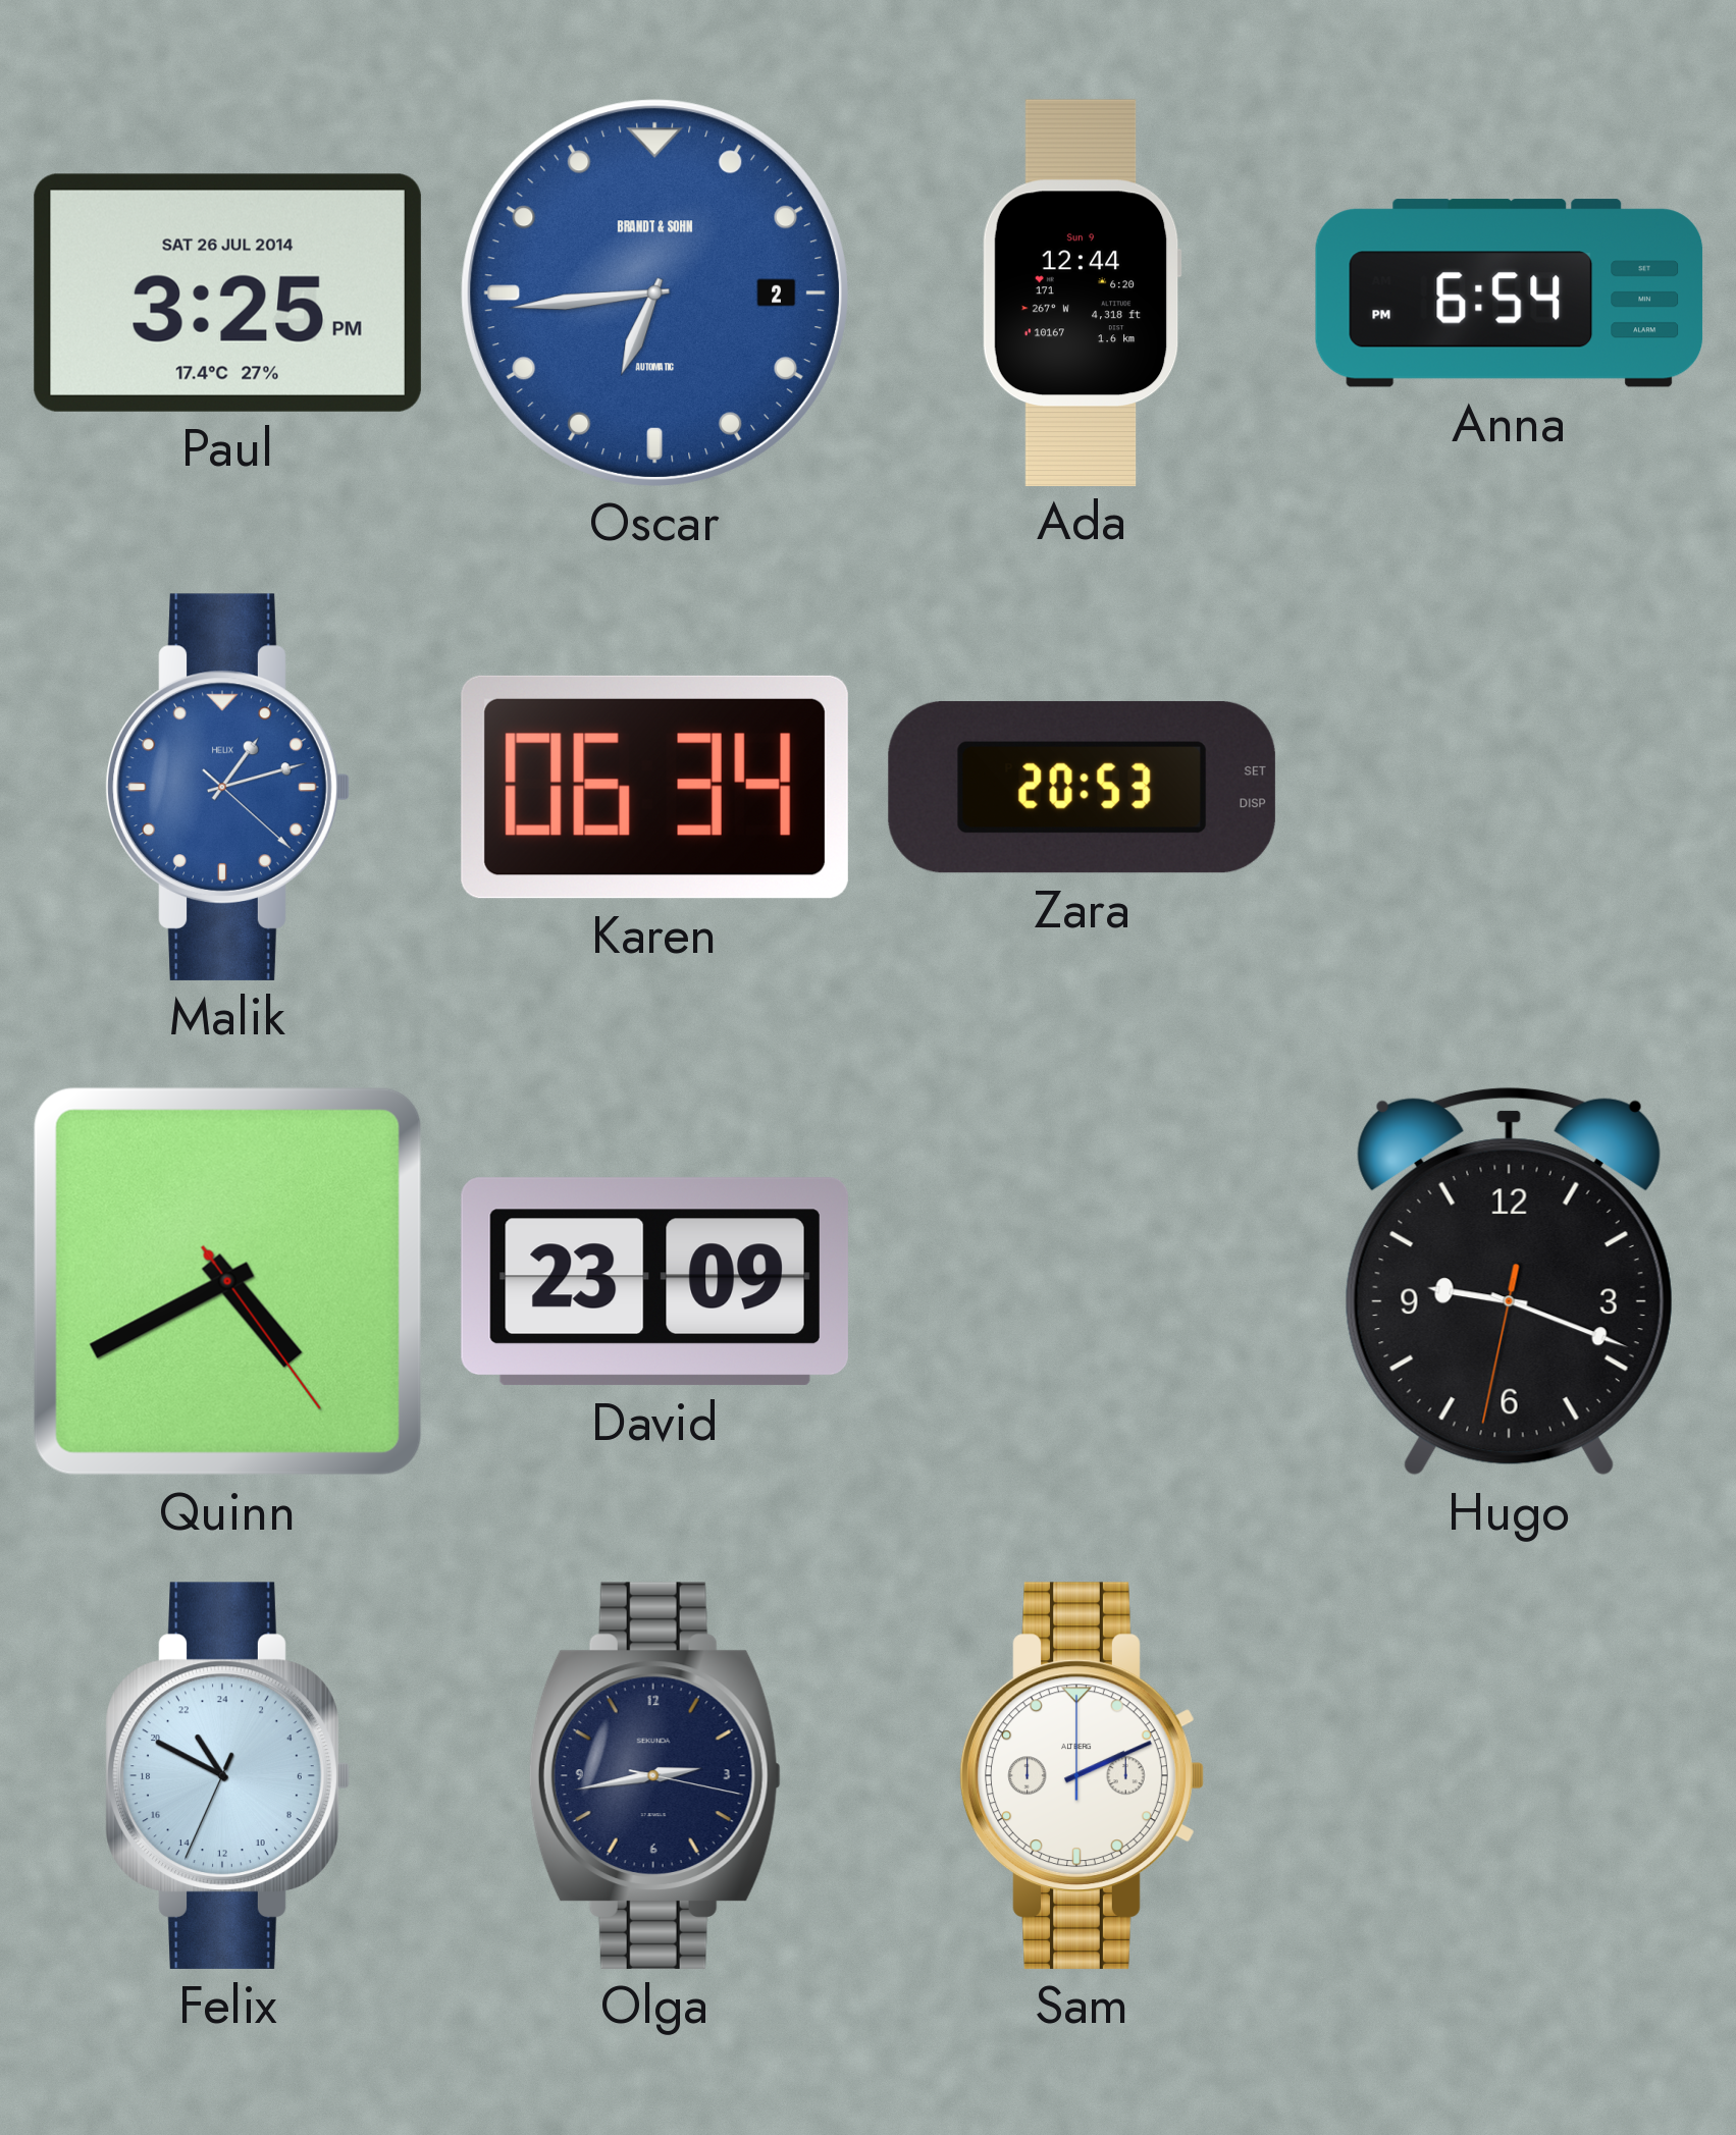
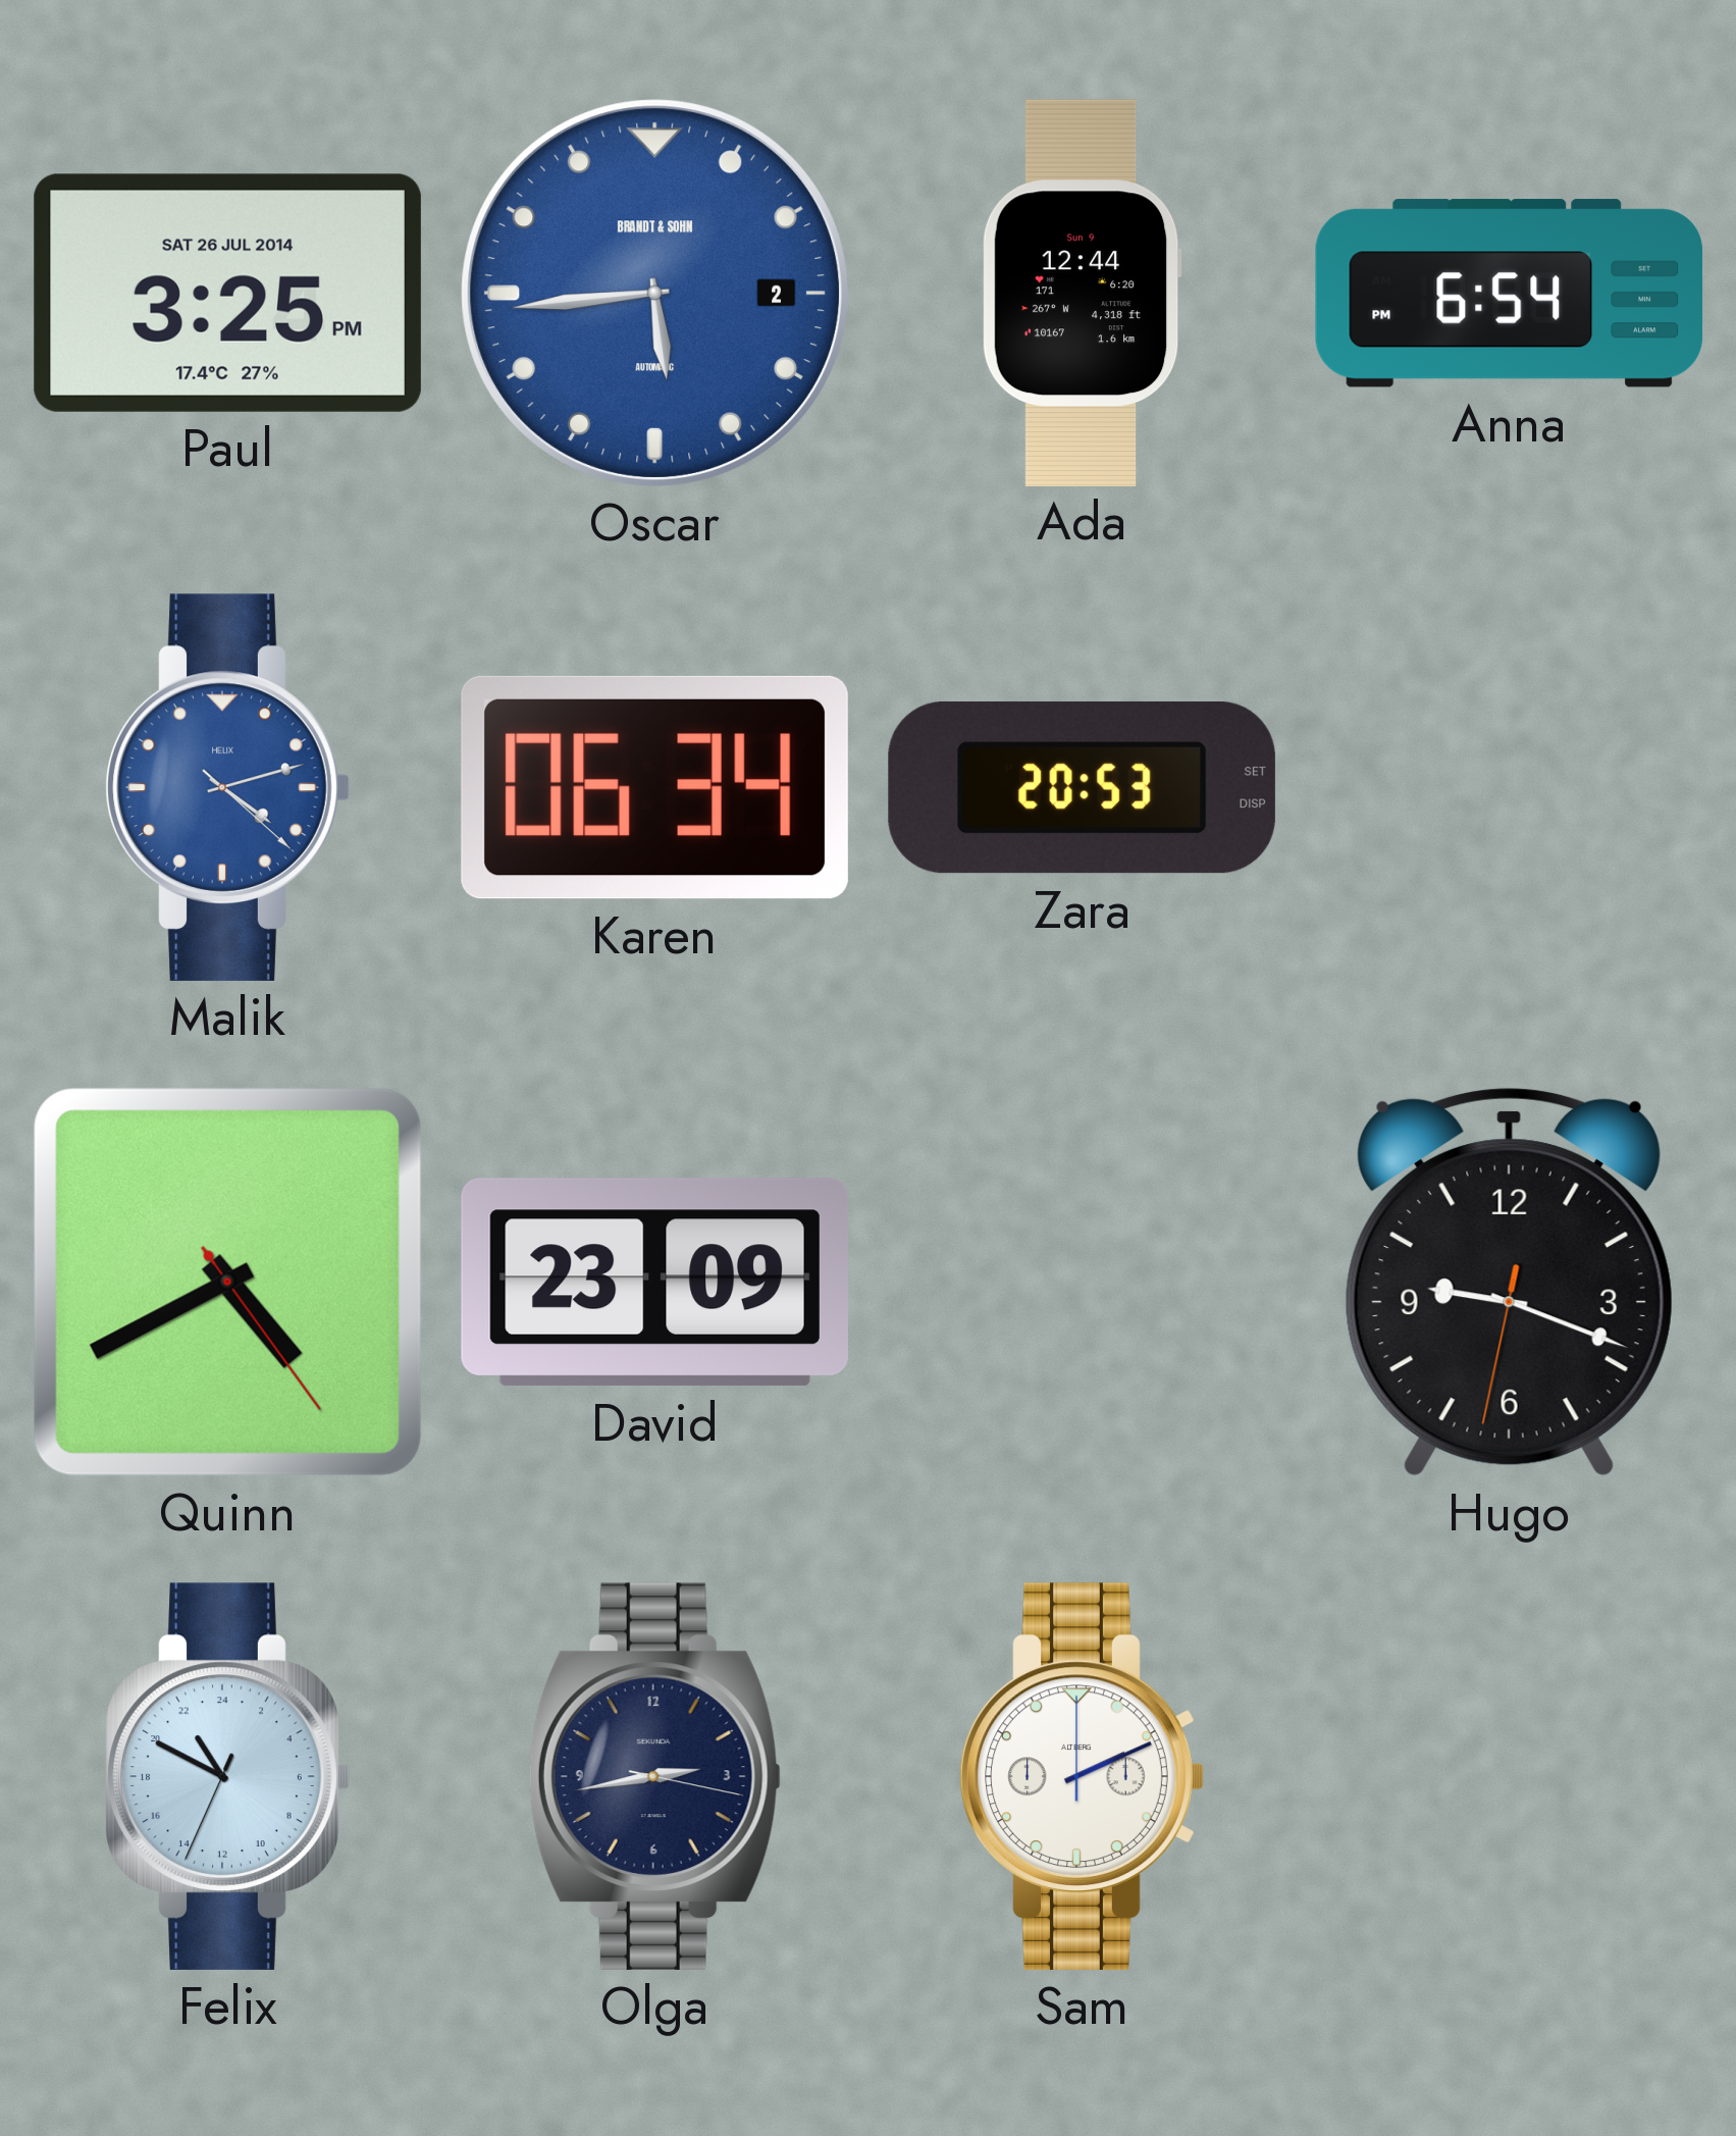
Oscar: 6:44 -> 5:44 (654, 293)
Malik: 1:12 -> 4:12 (227, 787)
